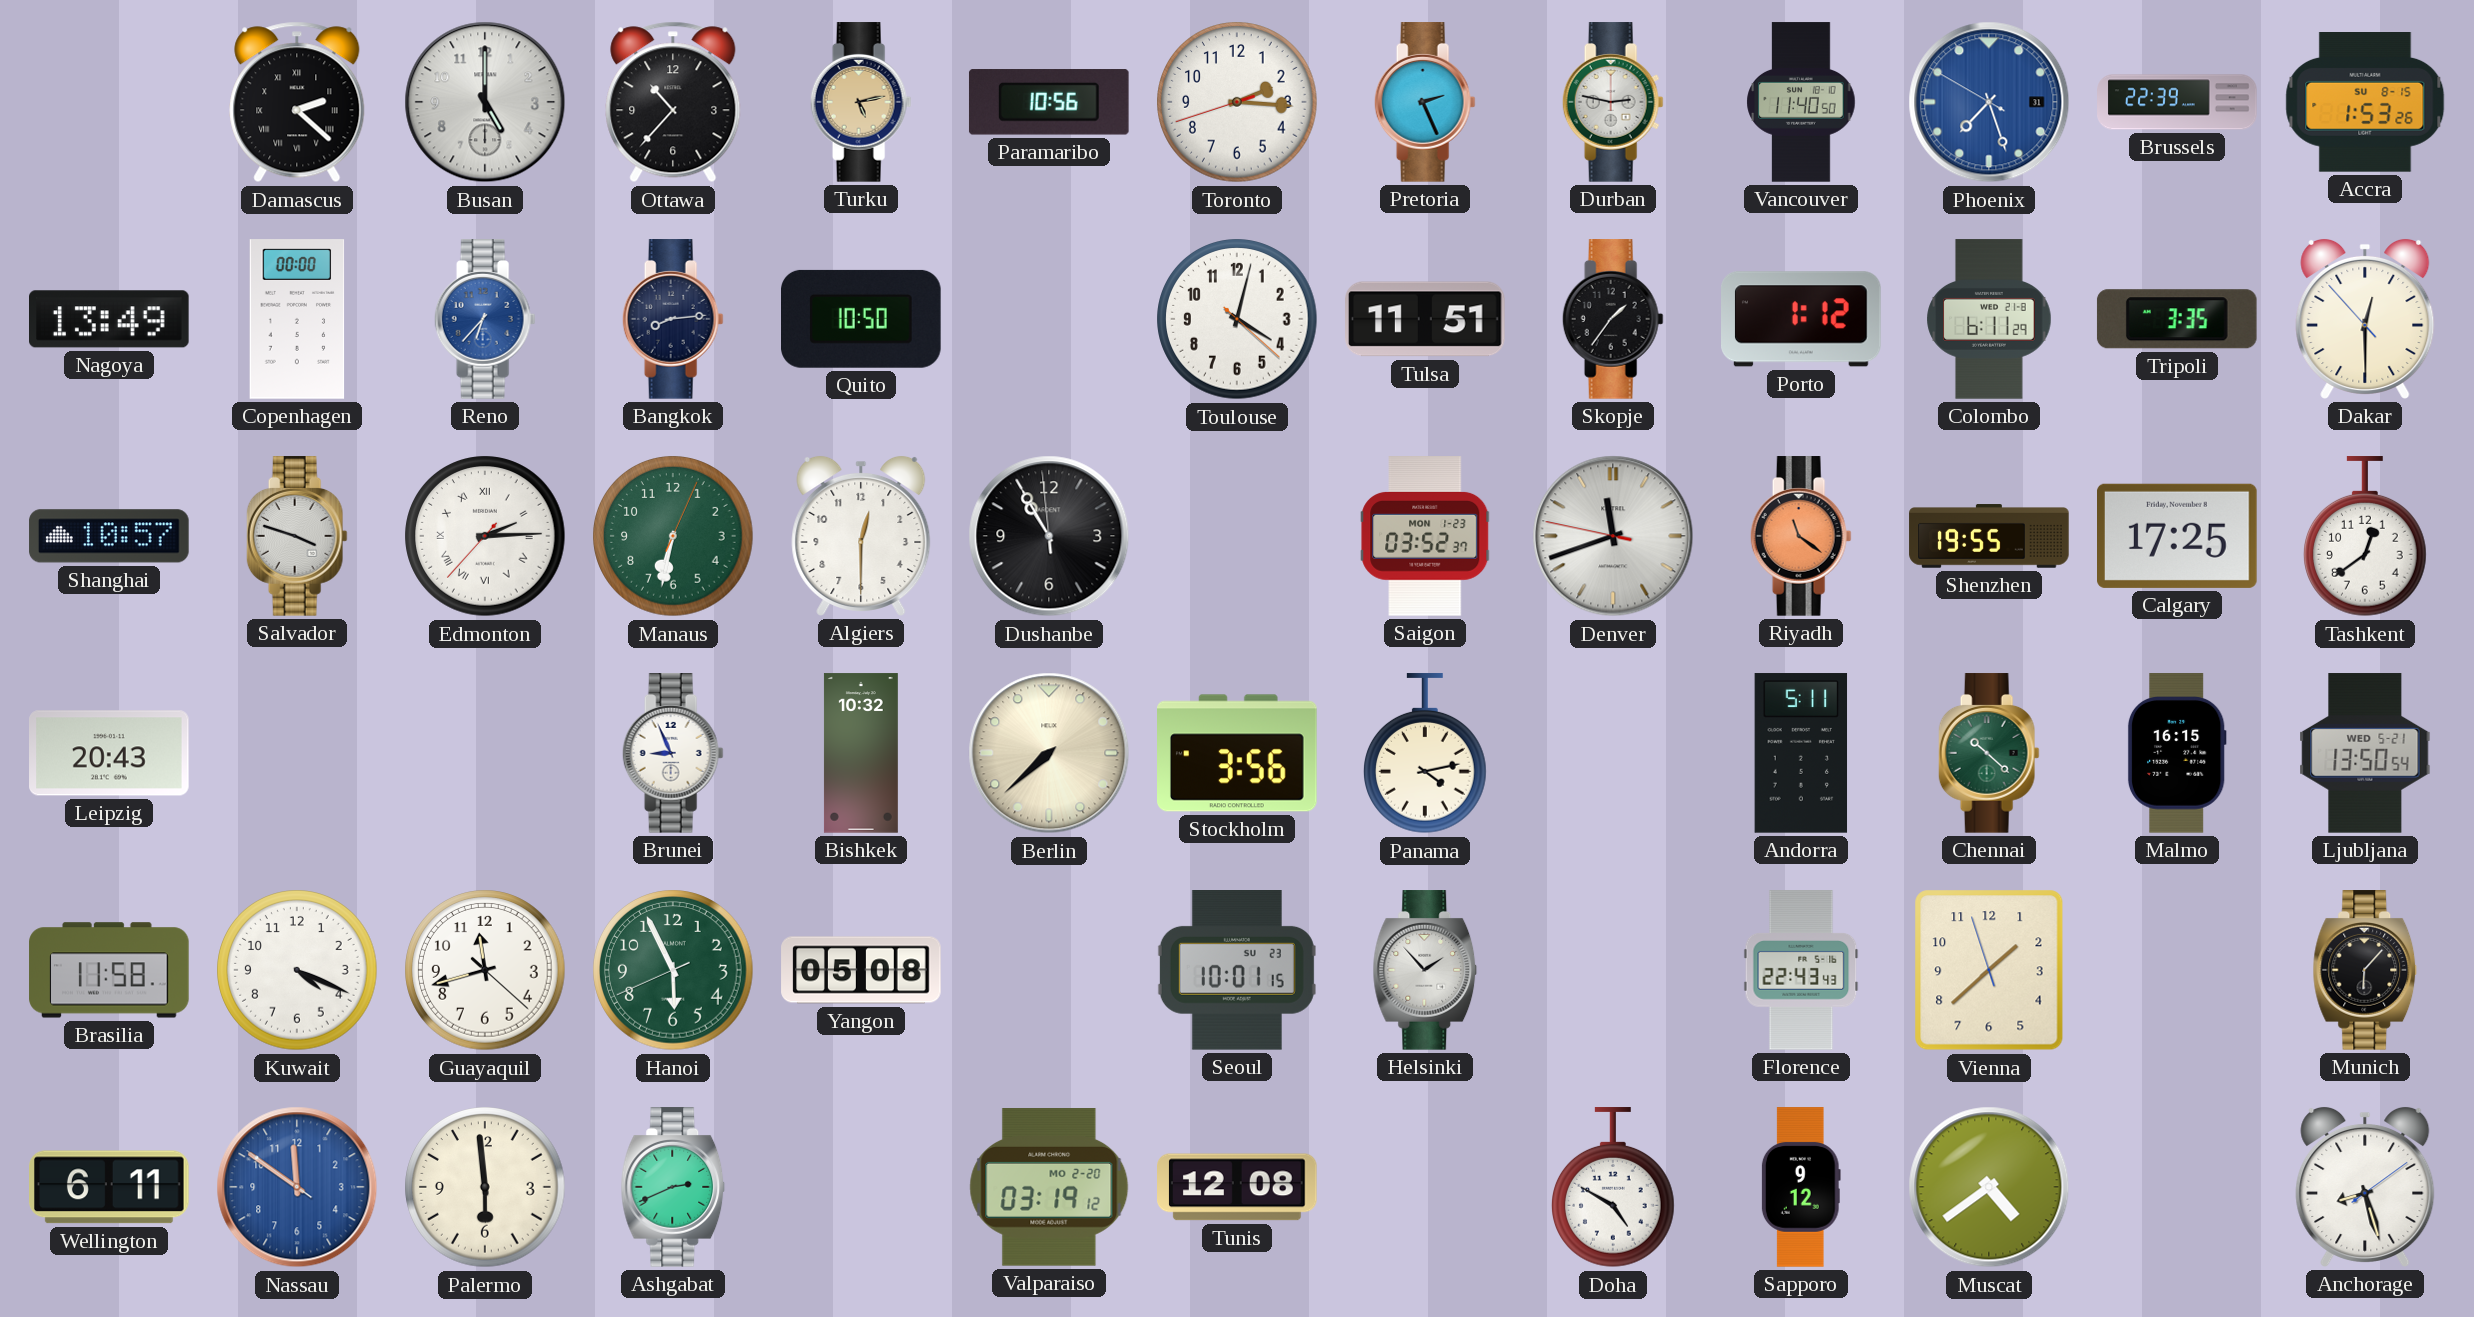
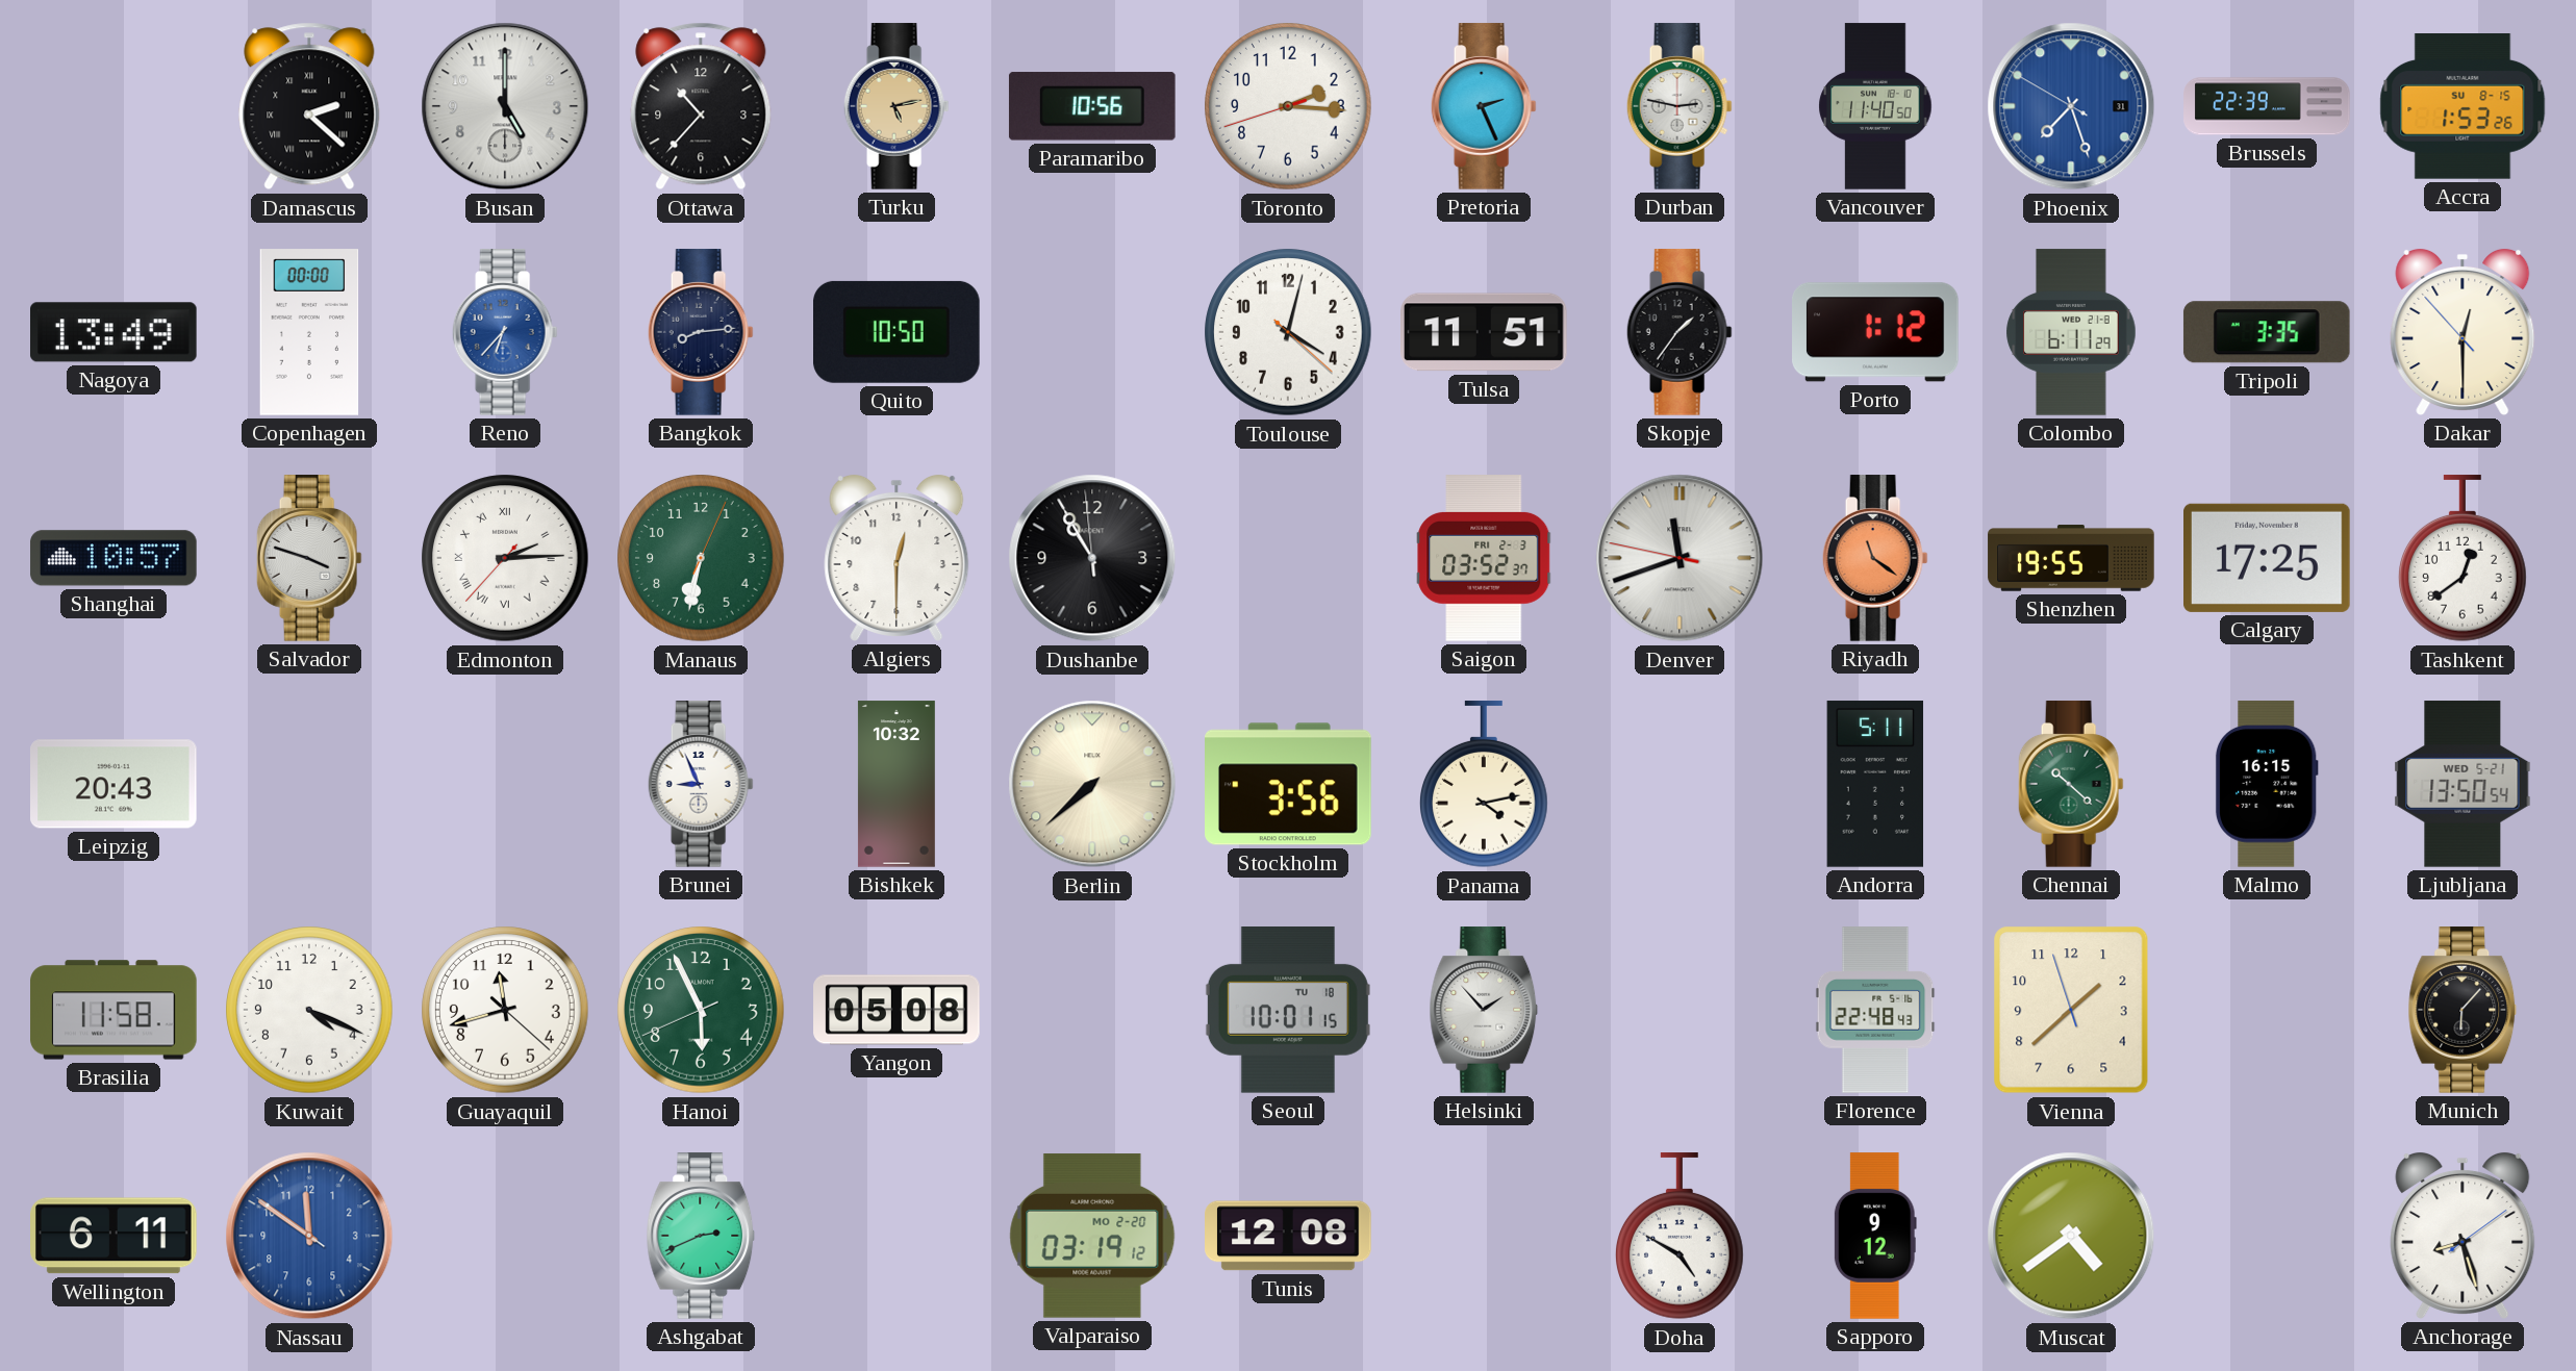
Saigon date: MON 1-23 -> FRI 2-3 (1484, 558)
Seoul date: SU 23 -> TU 18 (1288, 1011)
Florence: 22:43 -> 22:48 (1875, 1010)
Palermo: 5:59 -> none (485, 1187)
